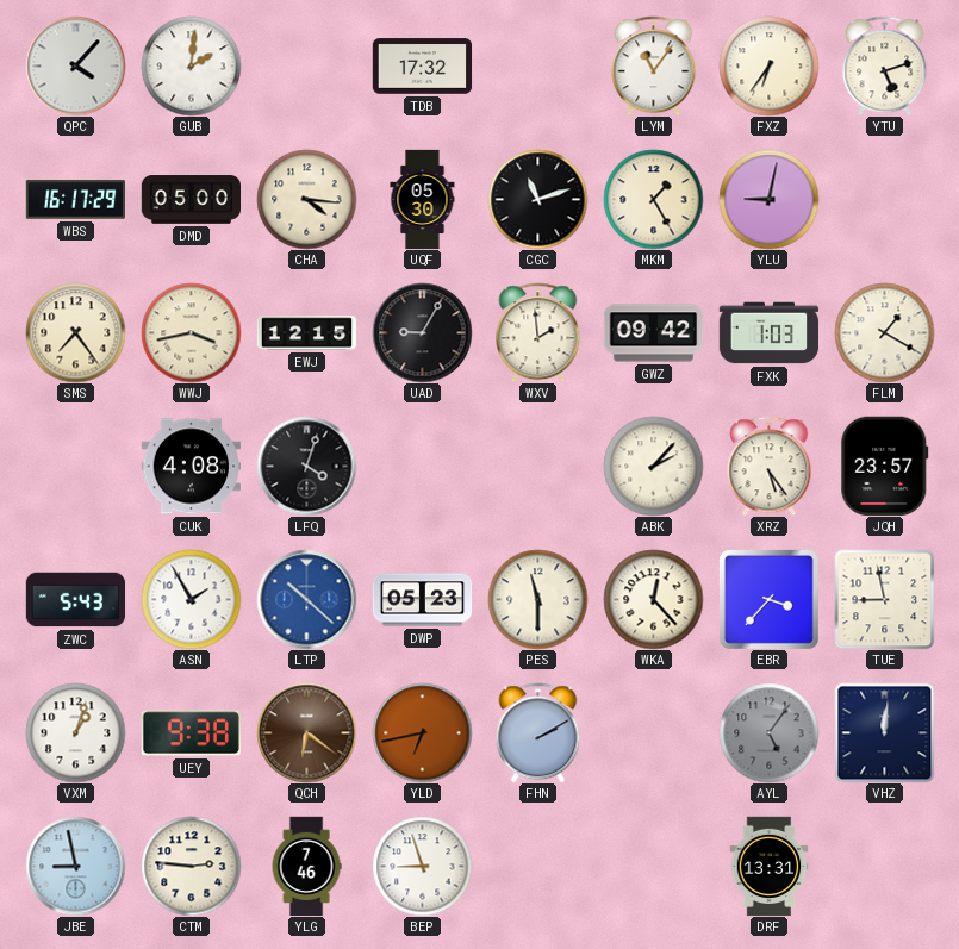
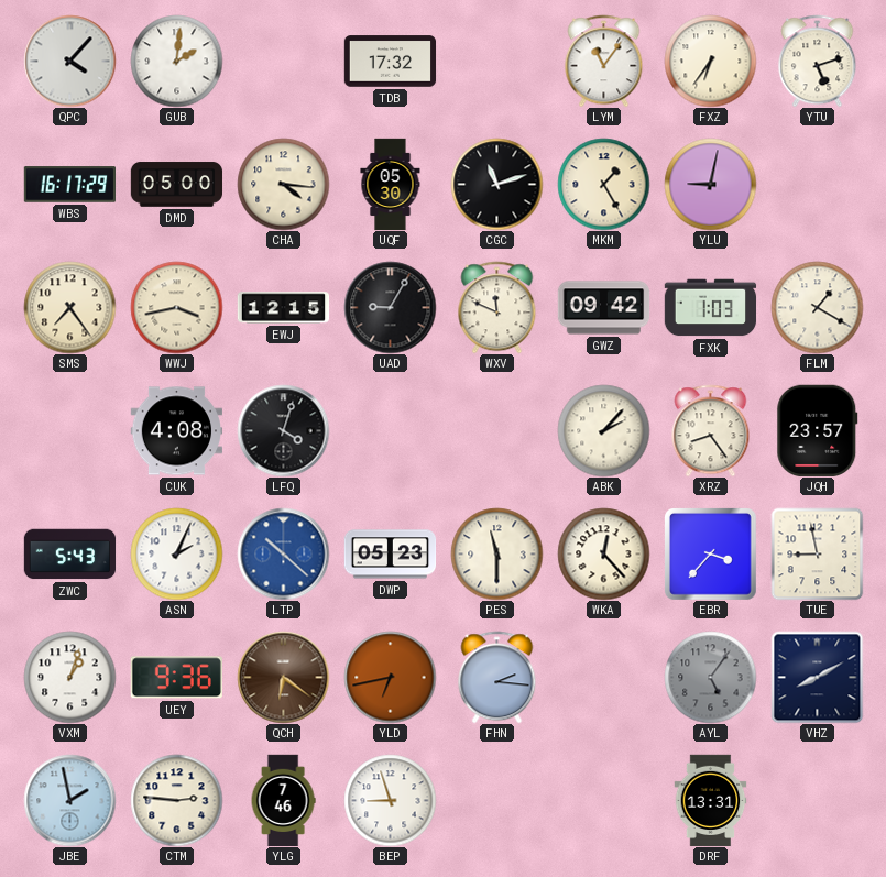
WXV: 1:59 -> 11:49 (497, 307)
XRZ: 5:24 -> 8:24 (711, 430)
ASN: 1:55 -> 2:04 (176, 553)
UEY: 9:38 -> 9:36 (176, 678)
FHN: 2:10 -> 2:16 (497, 677)
VHZ: 12:01 -> 8:10 (817, 677)
JBE: 8:58 -> 1:58 (69, 800)
